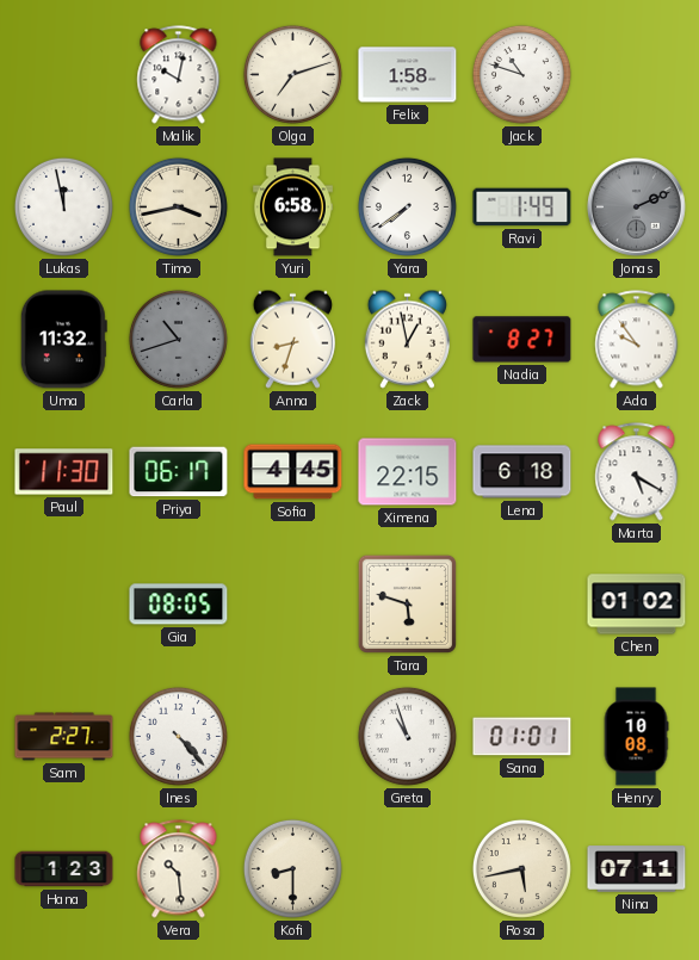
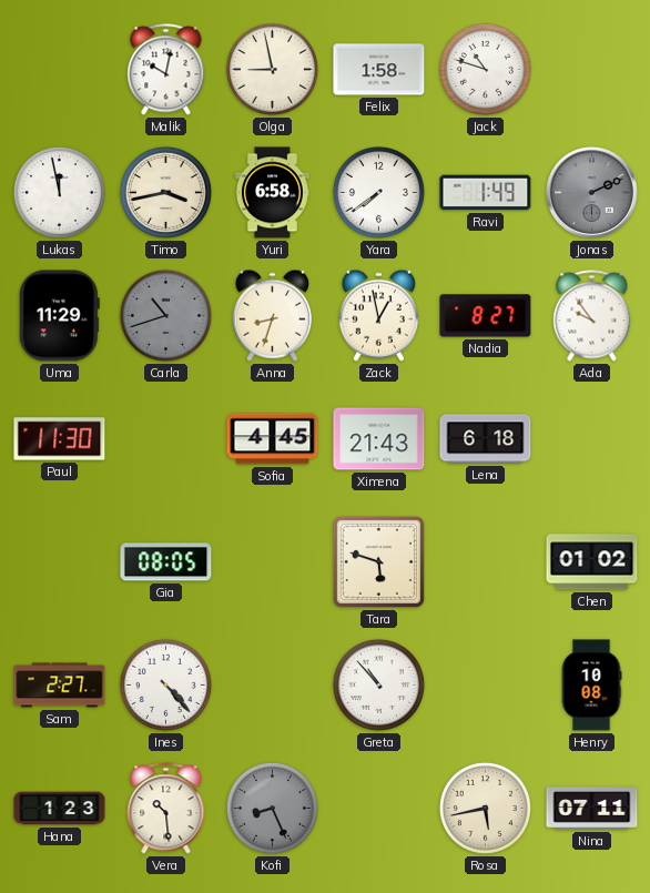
Olga: 7:12 -> 8:58 (272, 69)
Uma: 11:32 -> 11:29 (59, 316)
Priya: 06:17 -> none (179, 472)
Ximena: 22:15 -> 21:43 (379, 439)
Marta: 5:20 -> none (637, 472)
Greta: 10:57 -> 10:53 (378, 684)
Sana: 01:01 -> none (522, 737)
Kofi: 8:30 -> 8:26 (272, 808)
Kofi dial: cream -> grey (272, 808)
